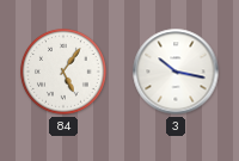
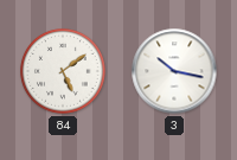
84: 5:06 -> 5:09 (64, 72)
